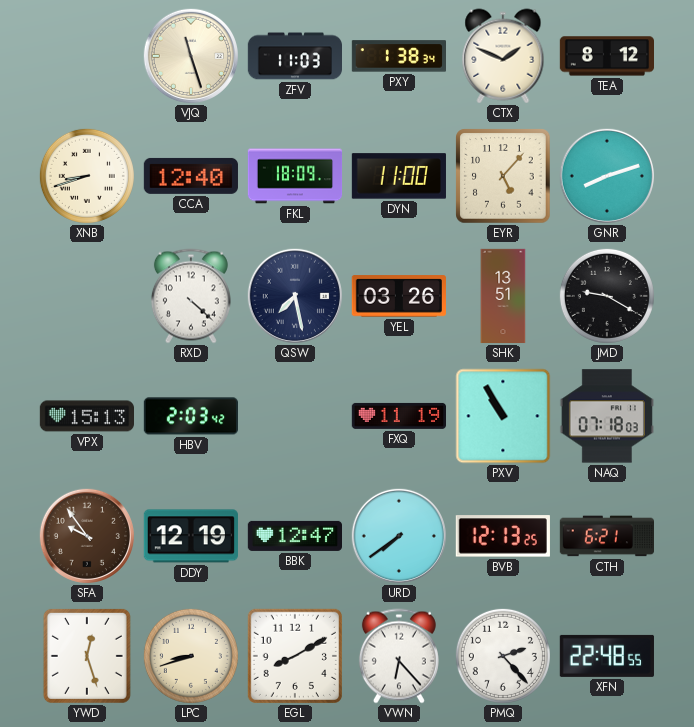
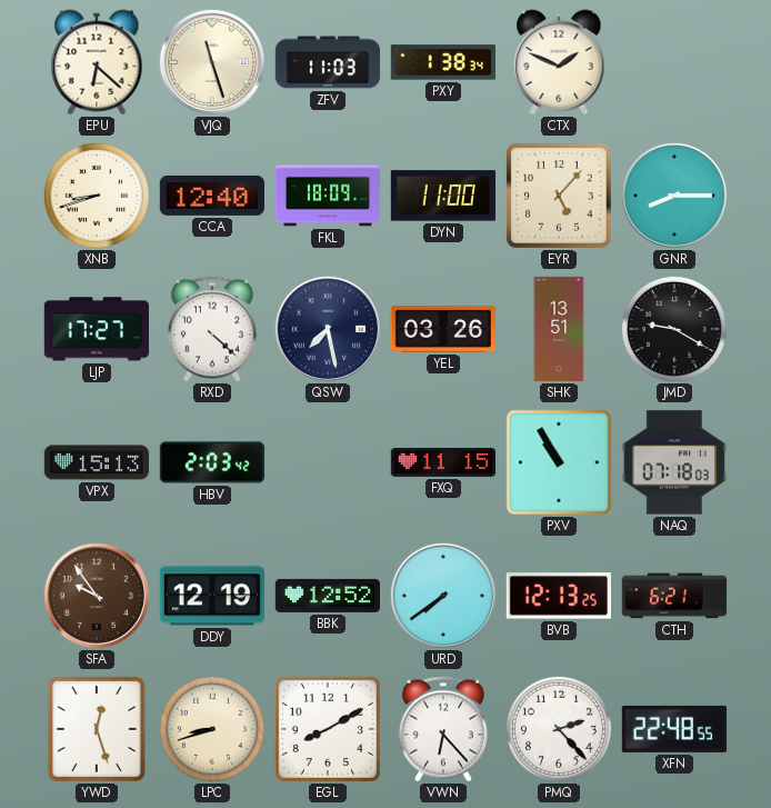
EPU: none -> 6:22 (97, 62)
TEA: 8:12 -> none (606, 56)
GNR: 8:12 -> 8:15 (674, 196)
LJP: none -> 17:27 (97, 329)
FXQ: 11:19 -> 11:15 (442, 462)
BBK: 12:47 -> 12:52 (327, 596)
